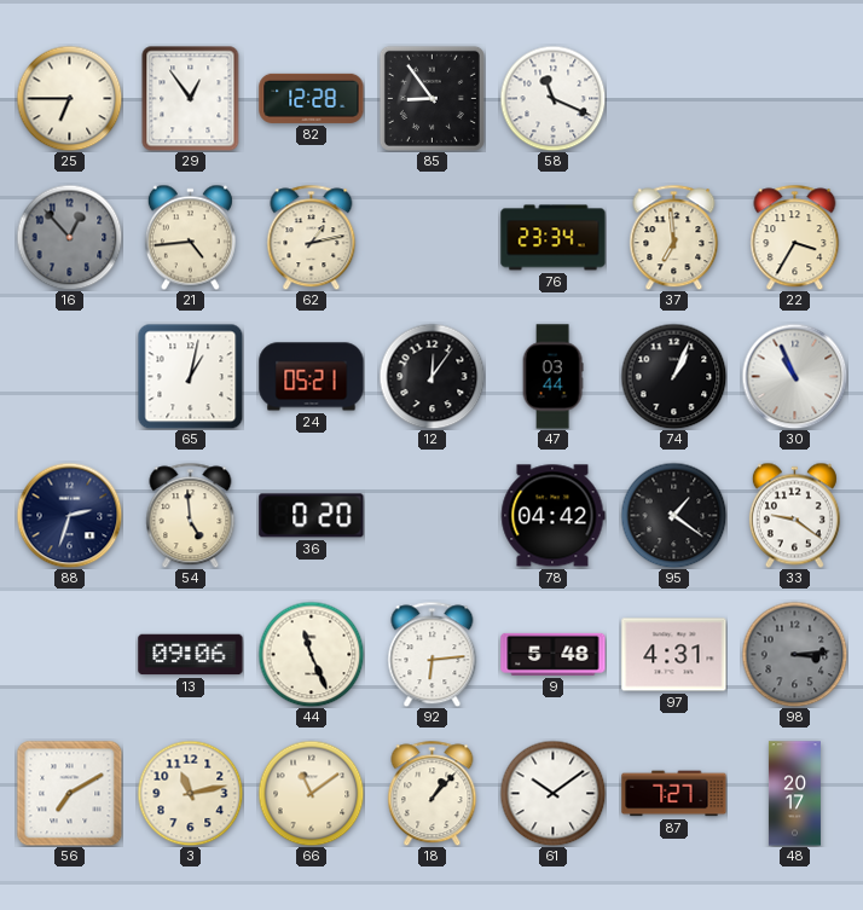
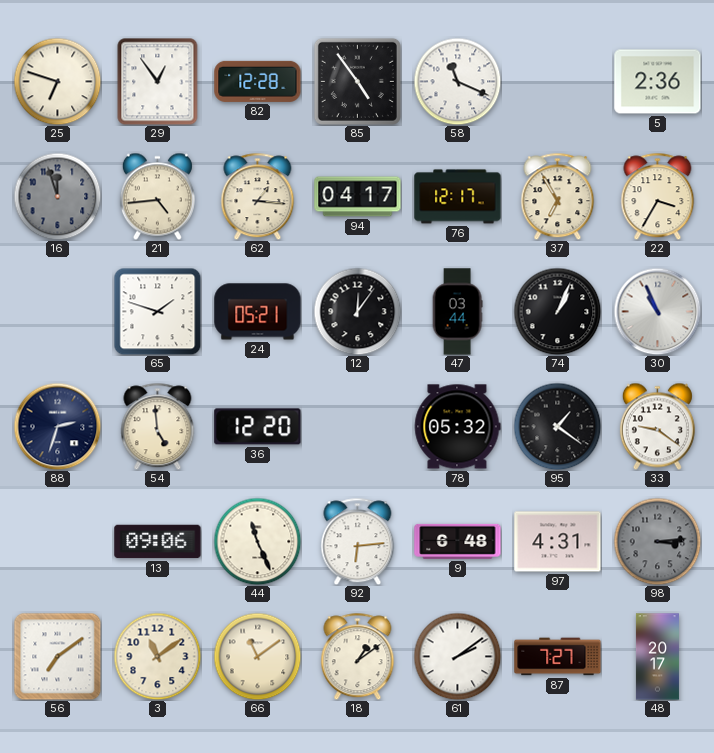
25: 6:45 -> 6:48 (57, 81)
85: 8:54 -> 4:54 (357, 81)
5: none -> 2:36 (658, 82)
16: 12:53 -> 11:57 (57, 196)
62: 1:13 -> 1:16 (258, 196)
94: none -> 04:17 (358, 197)
76: 23:34 -> 12:17 (458, 197)
37: 6:59 -> 6:55 (558, 196)
65: 1:02 -> 1:48 (157, 311)
36: 0:20 -> 12:20 (258, 427)
78: 04:42 -> 05:32 (457, 427)
9: 5:48 -> 6:48 (458, 541)
56: 7:10 -> 7:09 (57, 656)
3: 11:13 -> 11:09 (157, 656)
18: 1:07 -> 1:09 (358, 656)
61: 10:09 -> 2:09 (457, 656)
